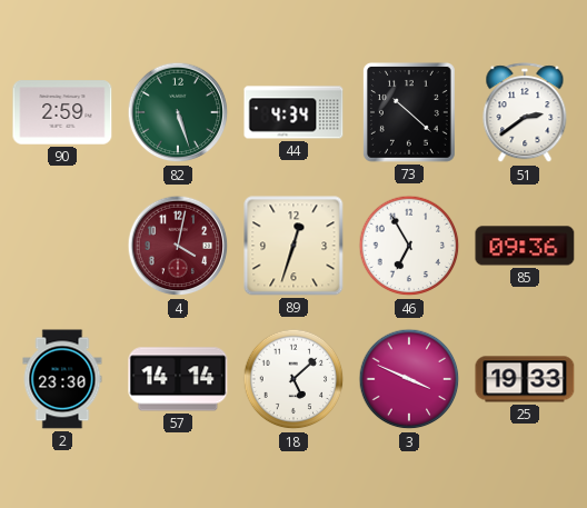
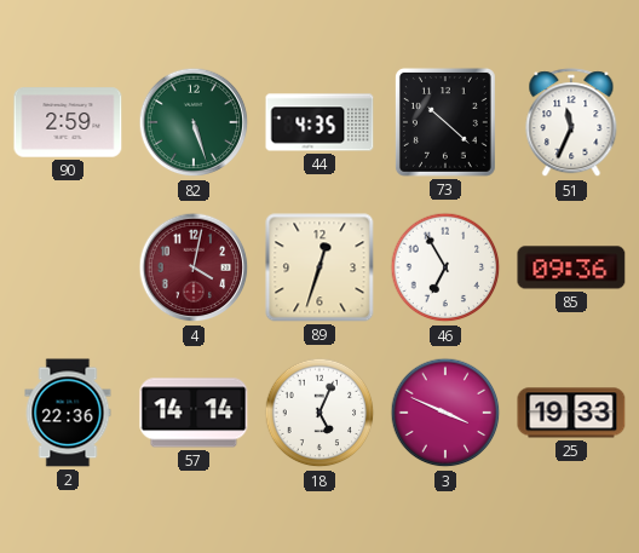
44: 4:34 -> 4:35 (319, 122)
51: 2:39 -> 11:34 (571, 123)
2: 23:30 -> 22:36 (68, 413)
18: 5:08 -> 5:04 (319, 413)
